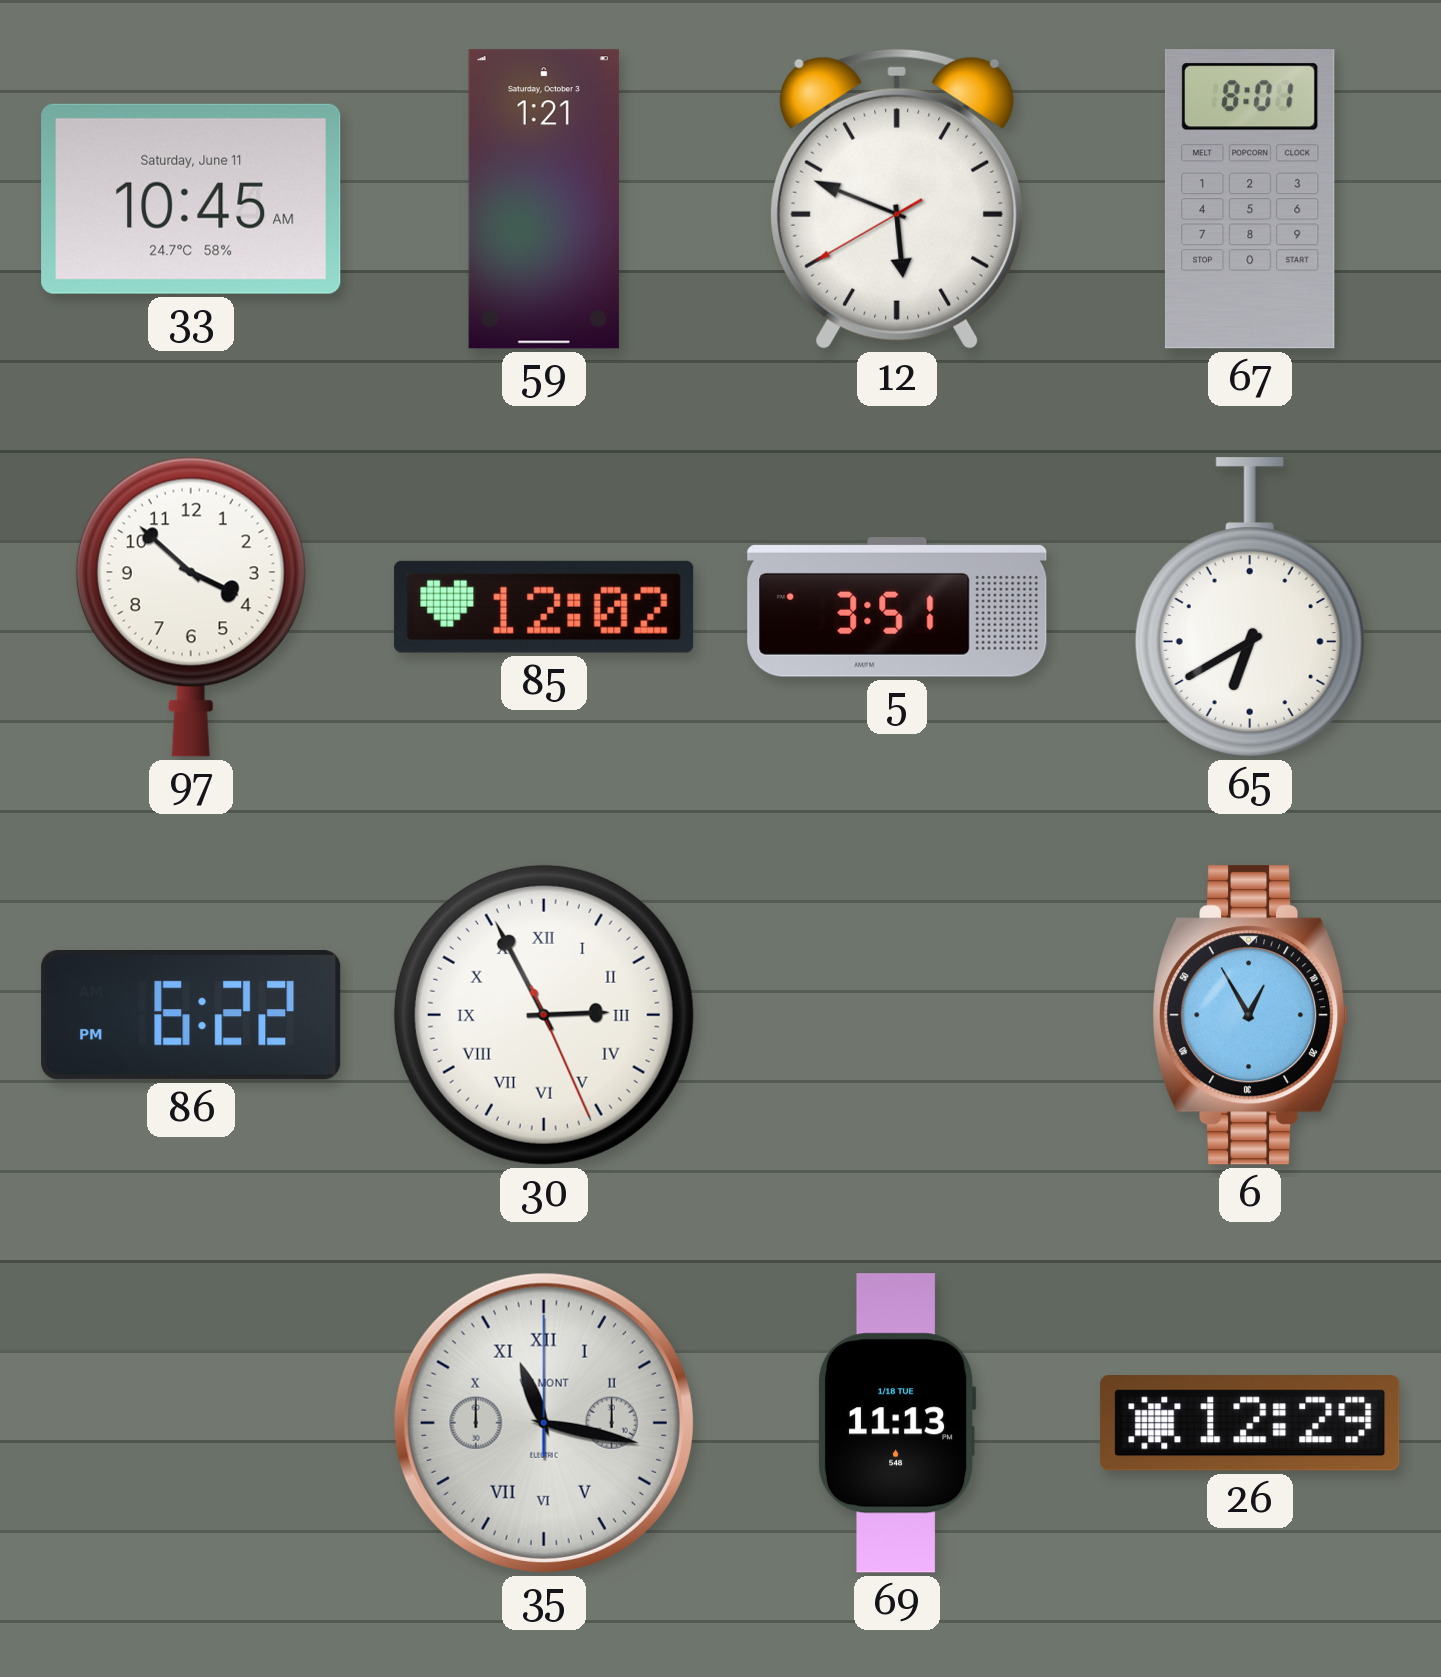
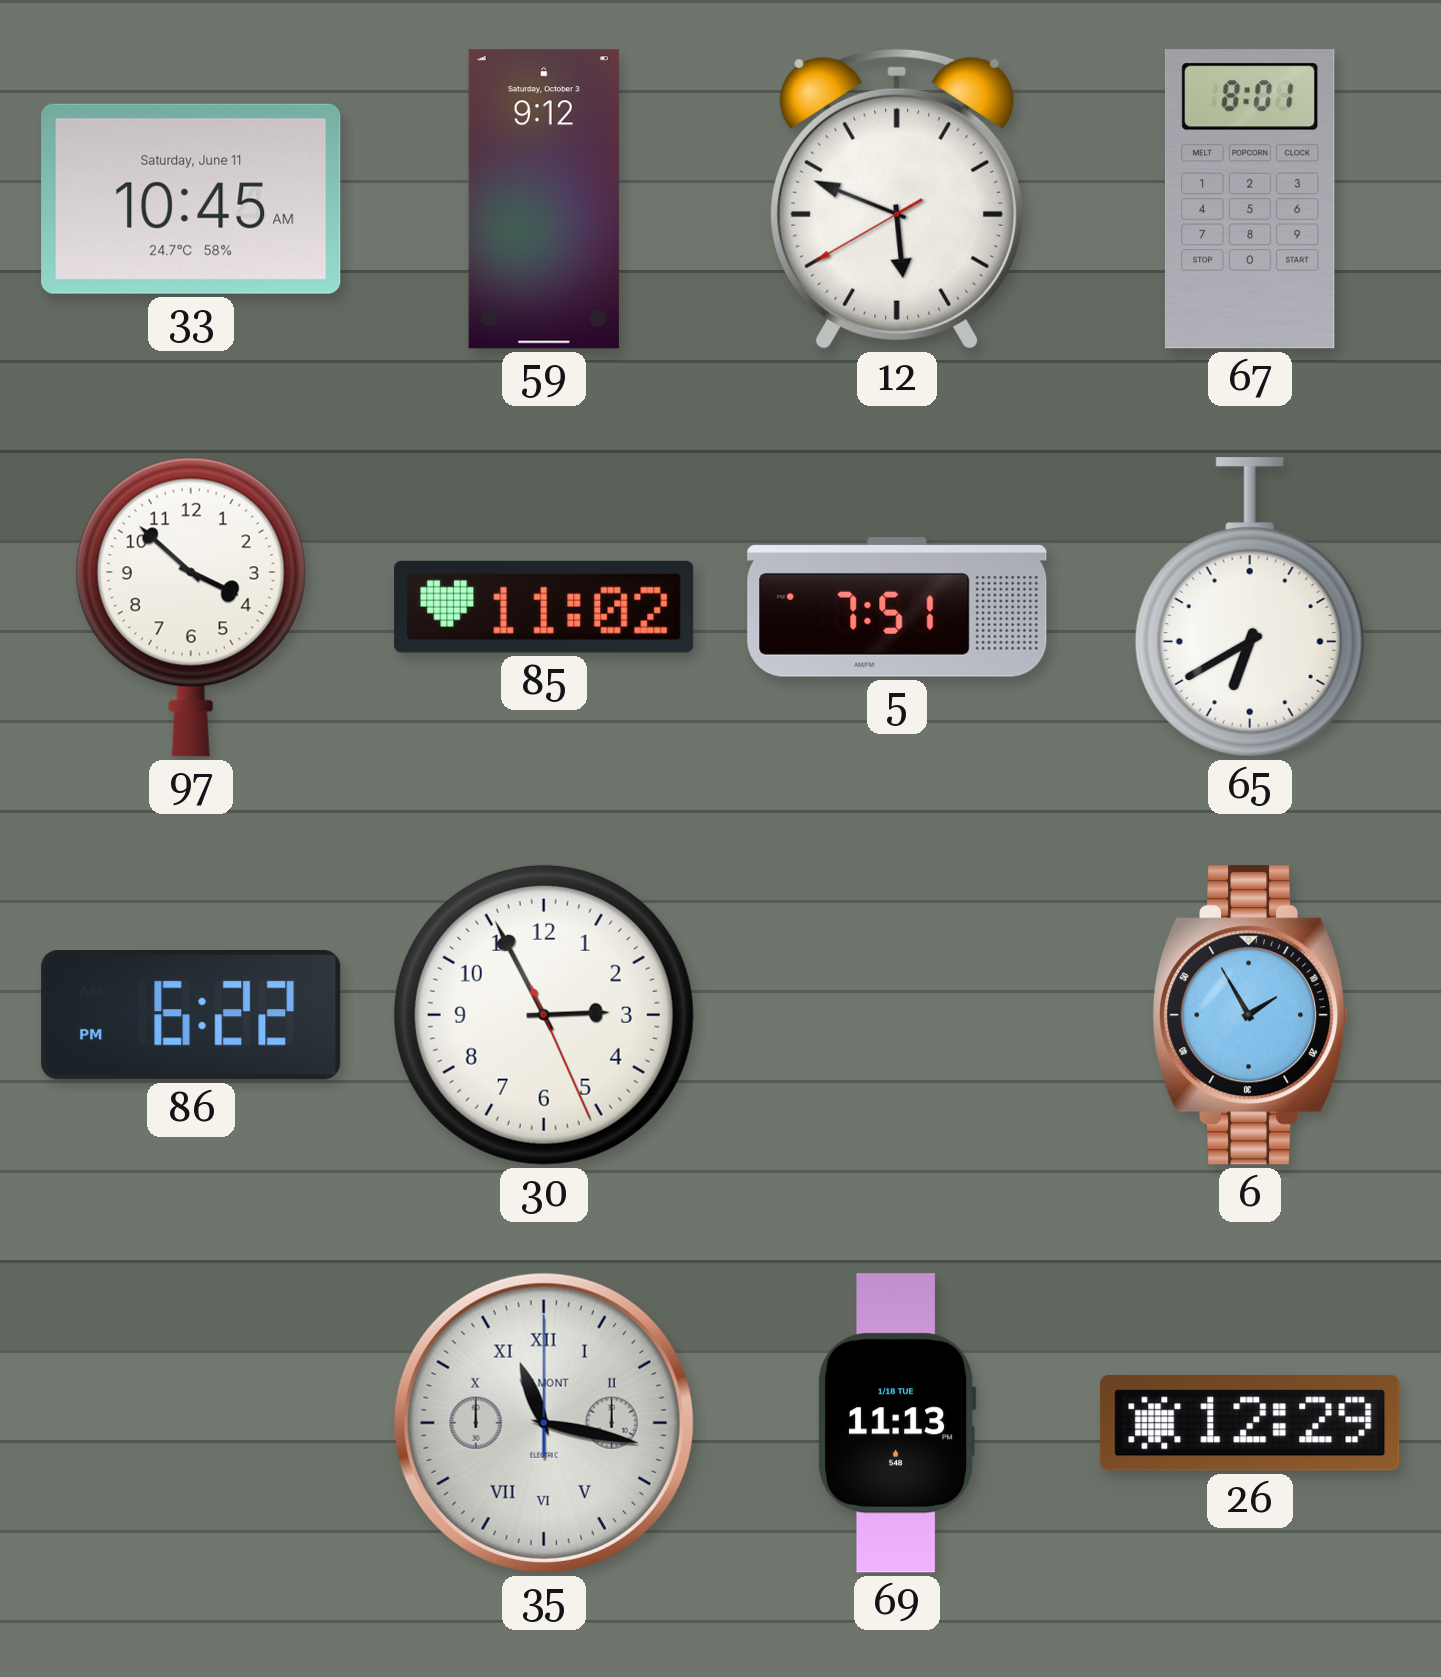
59: 1:21 -> 9:12 (544, 199)
85: 12:02 -> 11:02 (544, 607)
5: 3:51 -> 7:51 (897, 607)
30 numerals: Roman -> Arabic (544, 1015)
6: 12:55 -> 1:55 (1251, 1015)
